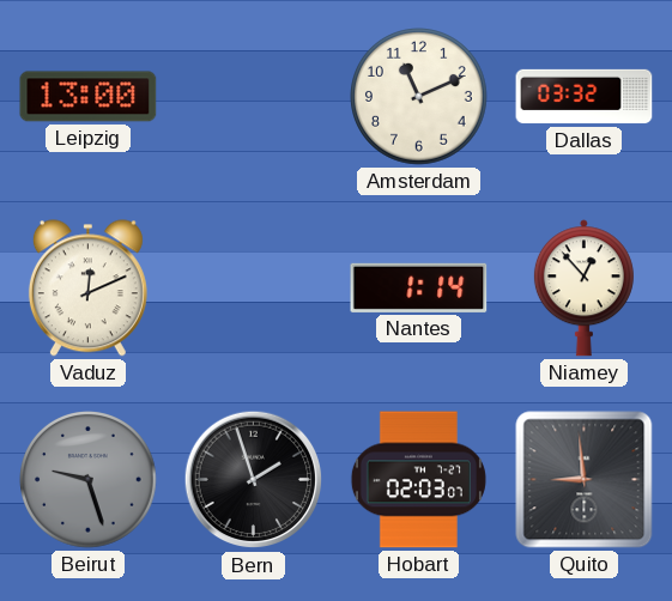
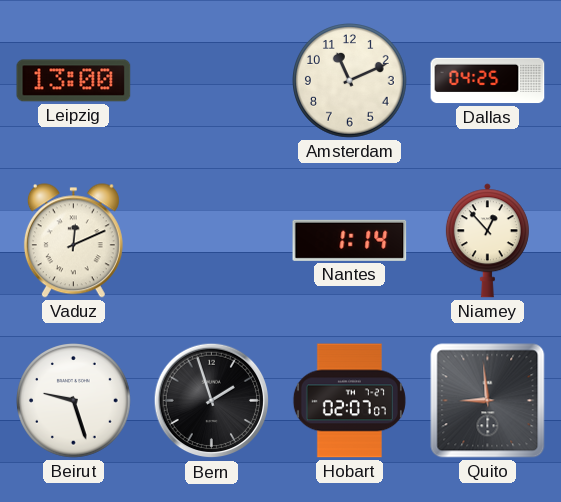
Dallas: 03:32 -> 04:25 (488, 81)
Beirut dial: grey -> white (74, 401)
Hobart: 02:03 -> 02:07 (349, 401)
